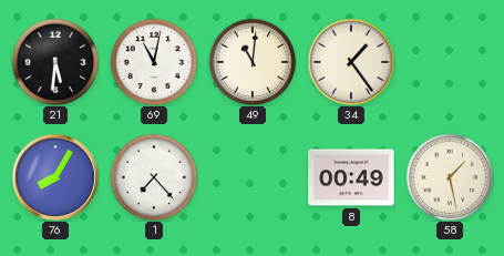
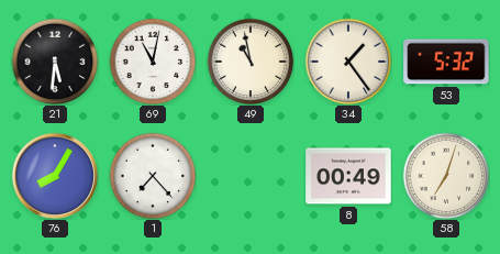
49: 11:01 -> 10:58 (251, 62)
53: none -> 5:32 (446, 62)
58: 1:28 -> 7:03 (446, 176)
